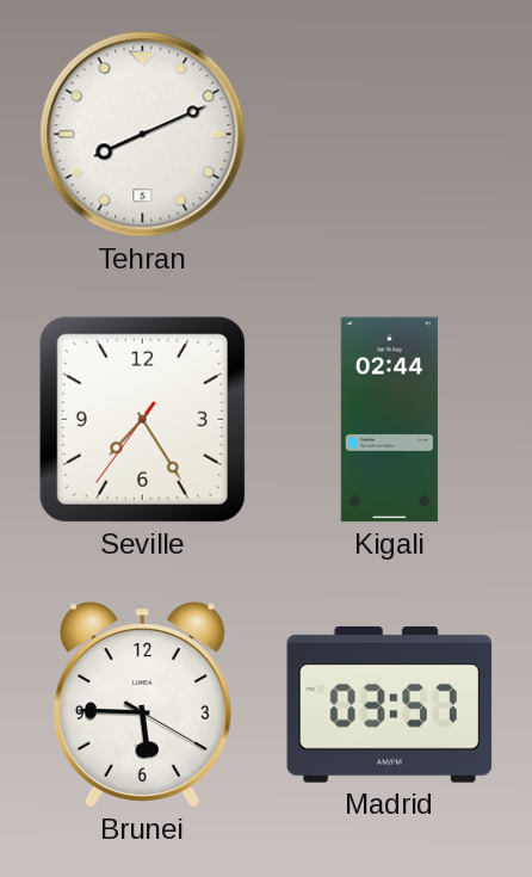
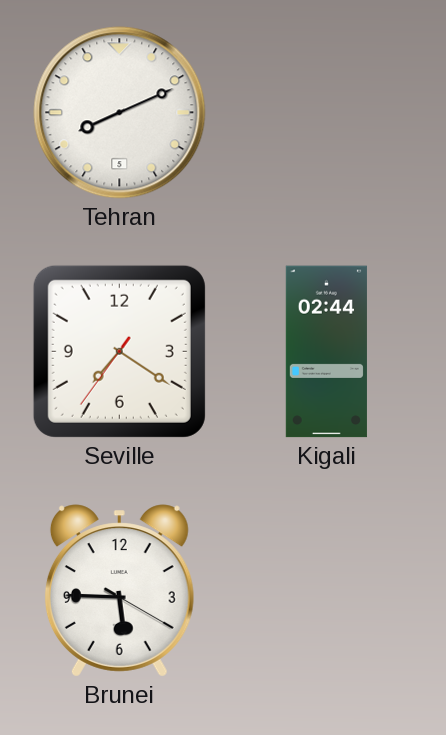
Seville: 7:24 -> 7:20 (119, 351)
Madrid: 03:57 -> none (390, 704)
